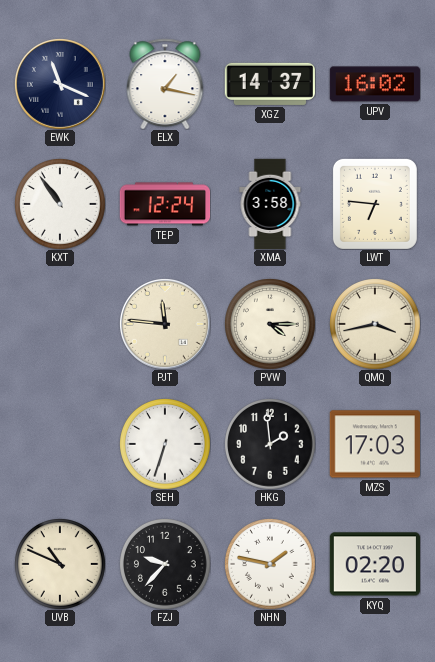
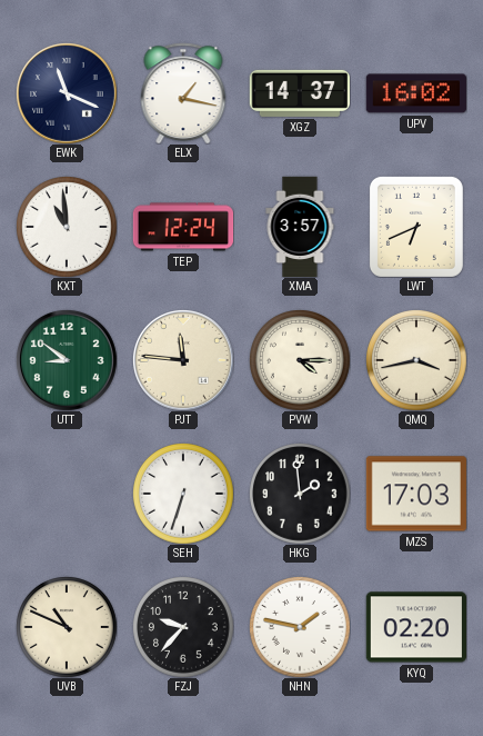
KXT: 10:54 -> 10:59 (67, 227)
XMA: 3:58 -> 3:57 (300, 227)
LWT: 6:46 -> 6:41 (416, 227)
UTT: none -> 8:51 (67, 360)
